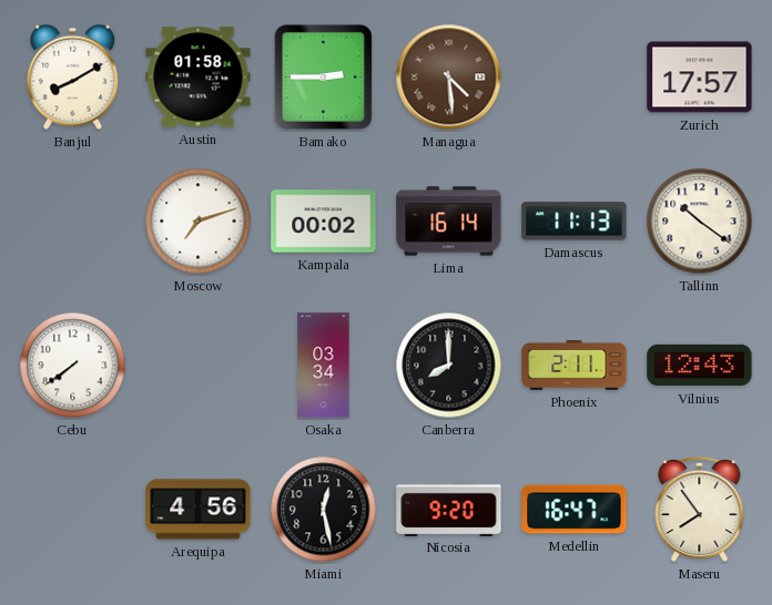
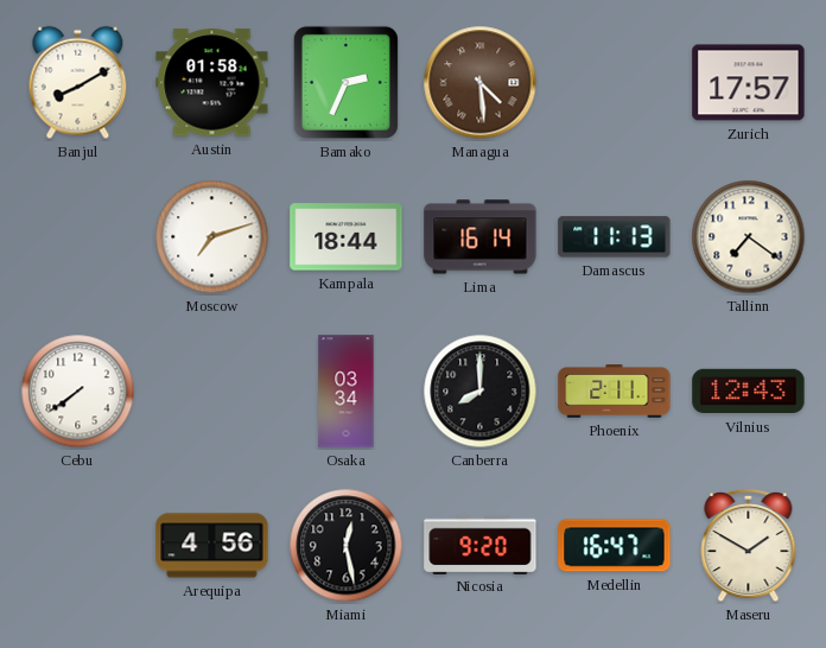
Bamako: 2:45 -> 2:34 (345, 82)
Kampala: 00:02 -> 18:44 (347, 237)
Tallinn: 10:21 -> 7:21 (749, 237)
Maseru: 7:54 -> 1:50 (749, 546)
